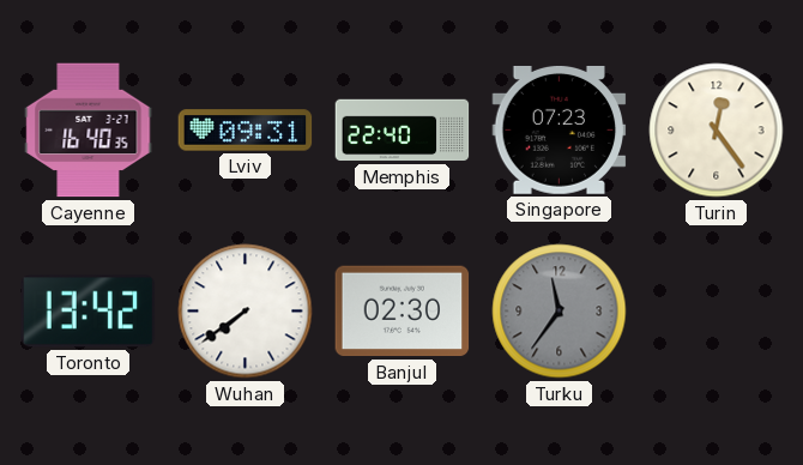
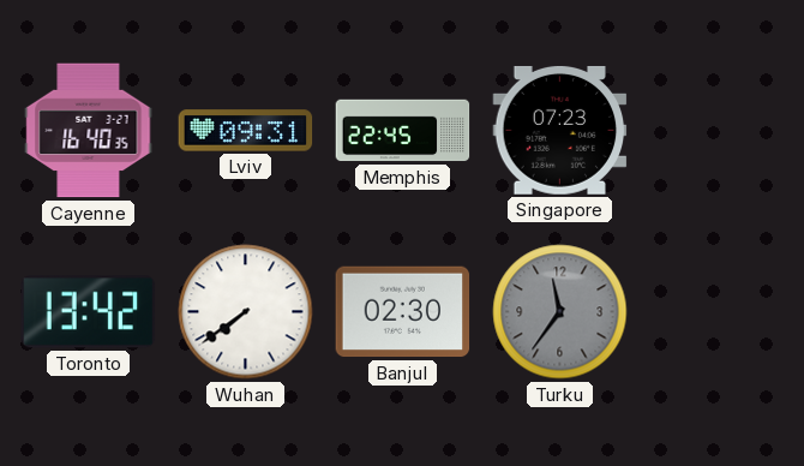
Memphis: 22:40 -> 22:45 (403, 131)
Turin: 12:24 -> none (717, 131)
